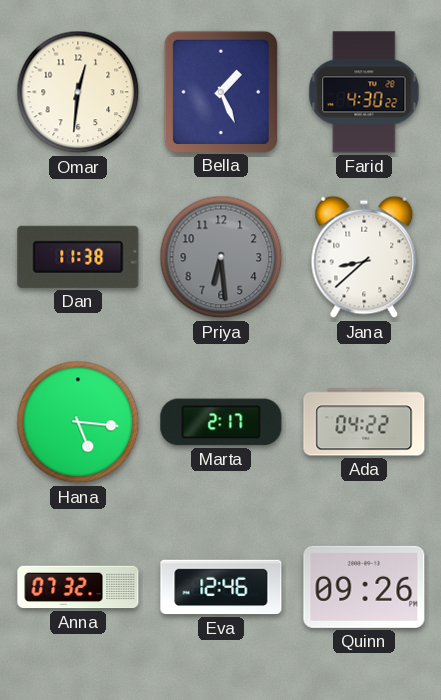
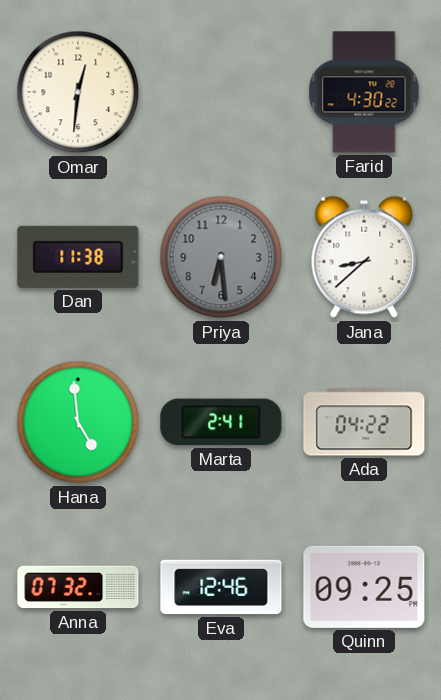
Bella: 1:26 -> none (220, 91)
Hana: 5:16 -> 4:59 (78, 422)
Marta: 2:17 -> 2:41 (221, 422)
Quinn: 09:26 -> 09:25 (364, 587)
